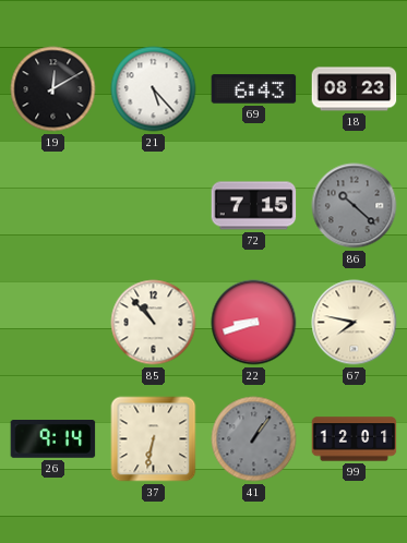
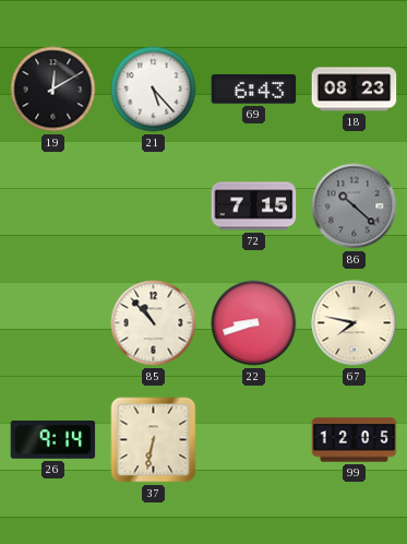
41: 1:06 -> none (254, 439)
99: 12:01 -> 12:05 (355, 440)
